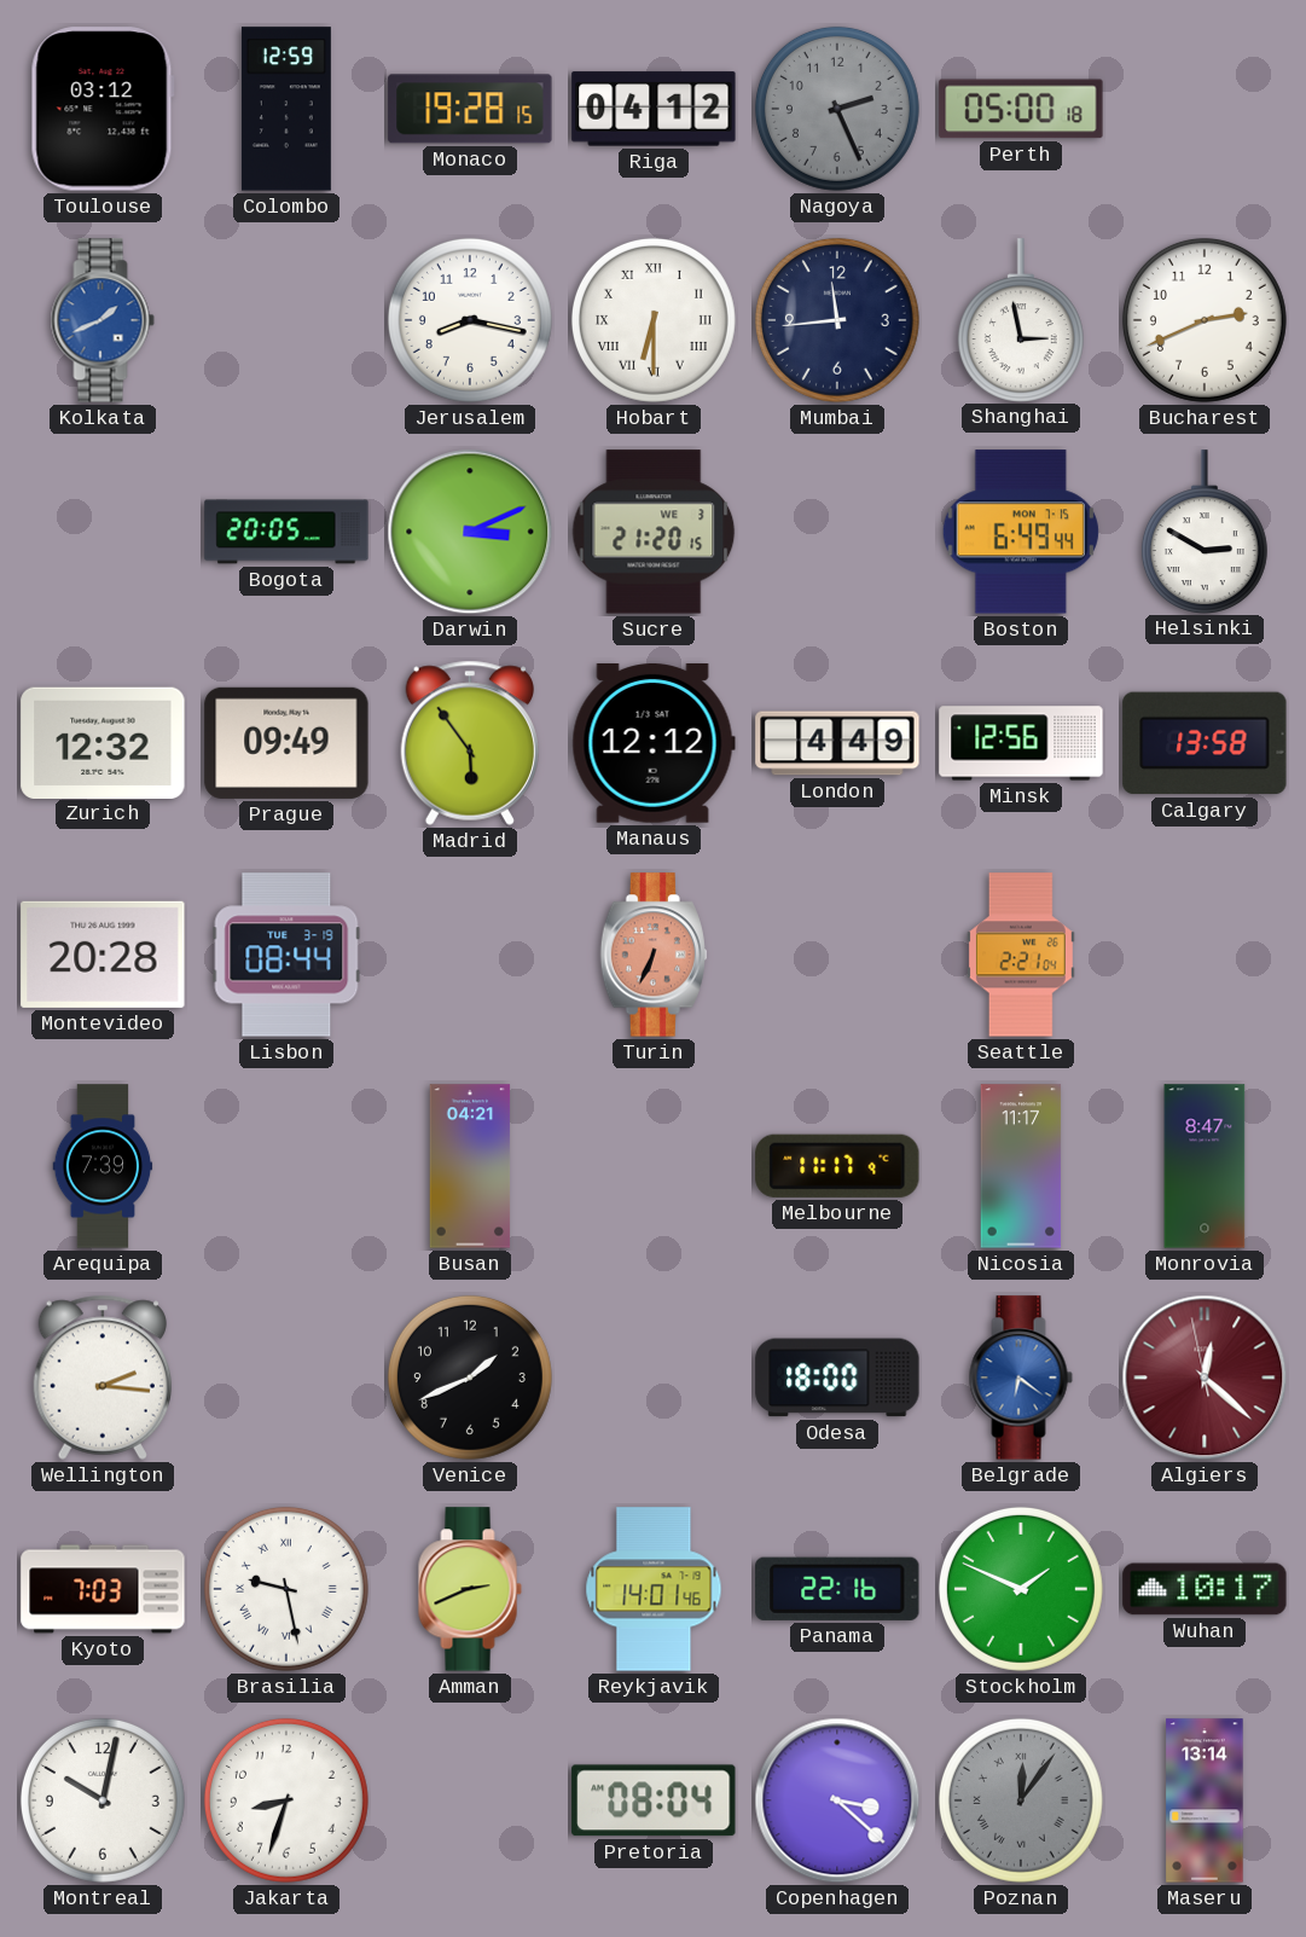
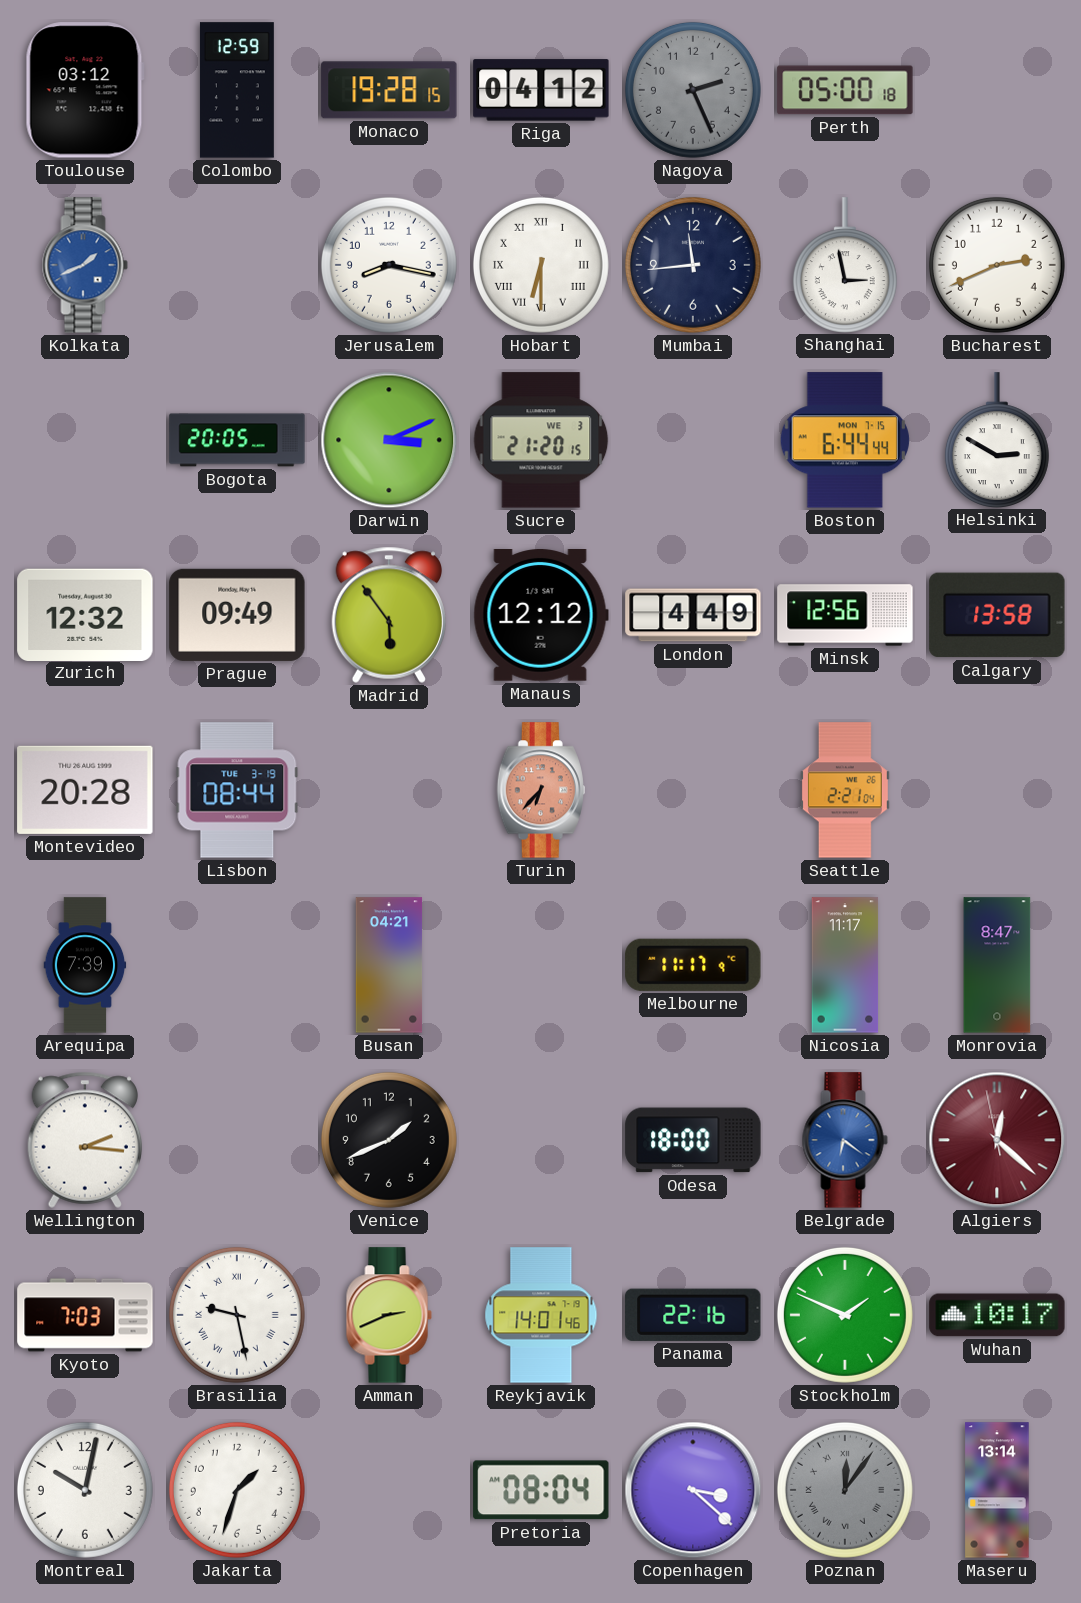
Boston: 6:49 -> 6:44 (845, 440)
Turin: 6:34 -> 6:37 (541, 790)
Jakarta: 8:33 -> 1:33 (237, 1490)
